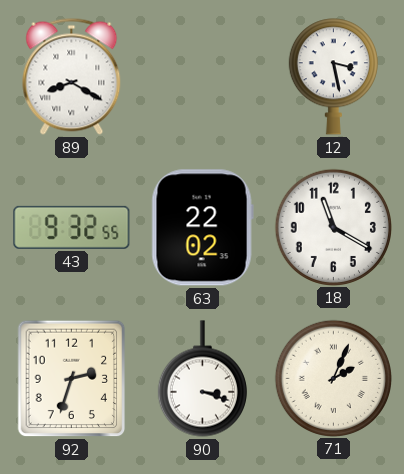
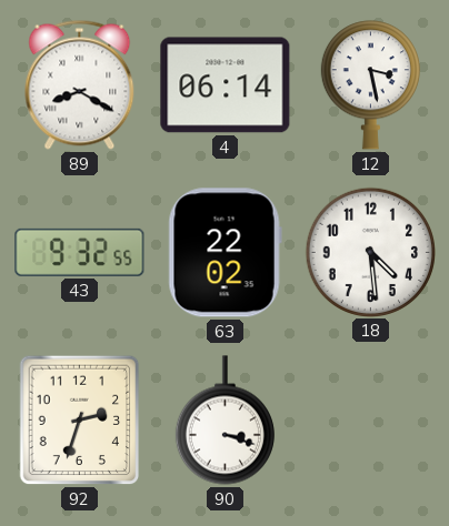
4: none -> 06:14 (226, 85)
18: 11:20 -> 4:29 (370, 252)
71: 2:04 -> none (333, 378)
